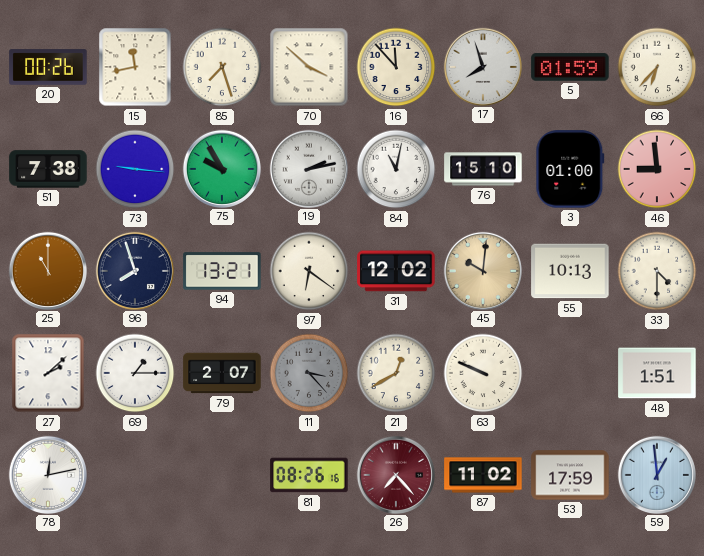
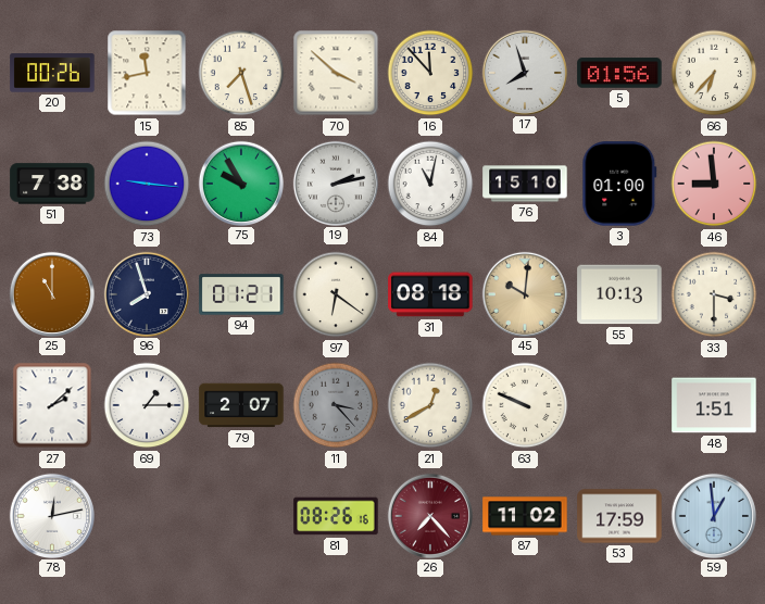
5: 01:59 -> 01:56 (619, 73)
94: 13:21 -> 01:21 (241, 294)
31: 12:02 -> 08:18 (430, 294)
33: 4:30 -> 3:30 (714, 294)
